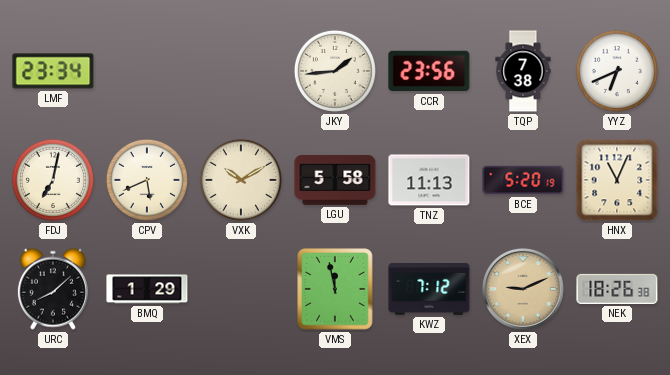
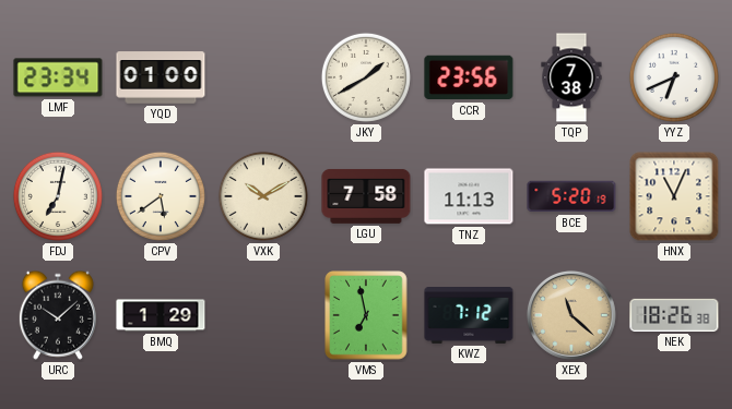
YQD: none -> 01:00 (161, 77)
JKY: 1:44 -> 1:40 (366, 77)
CPV: 5:41 -> 5:39 (161, 196)
LGU: 5:58 -> 7:58 (366, 196)
URC: 8:08 -> 10:08 (58, 315)
VMS: 11:58 -> 6:58 (366, 315)
XEX: 9:11 -> 11:22 (571, 315)
